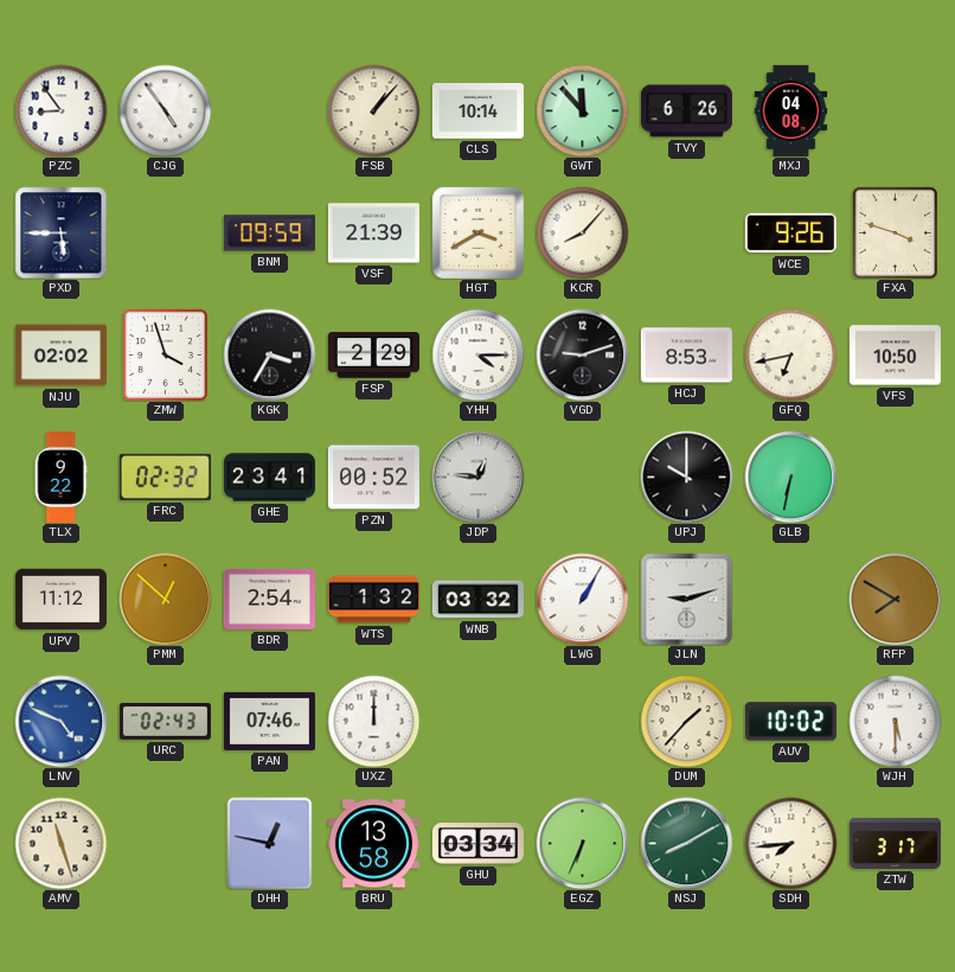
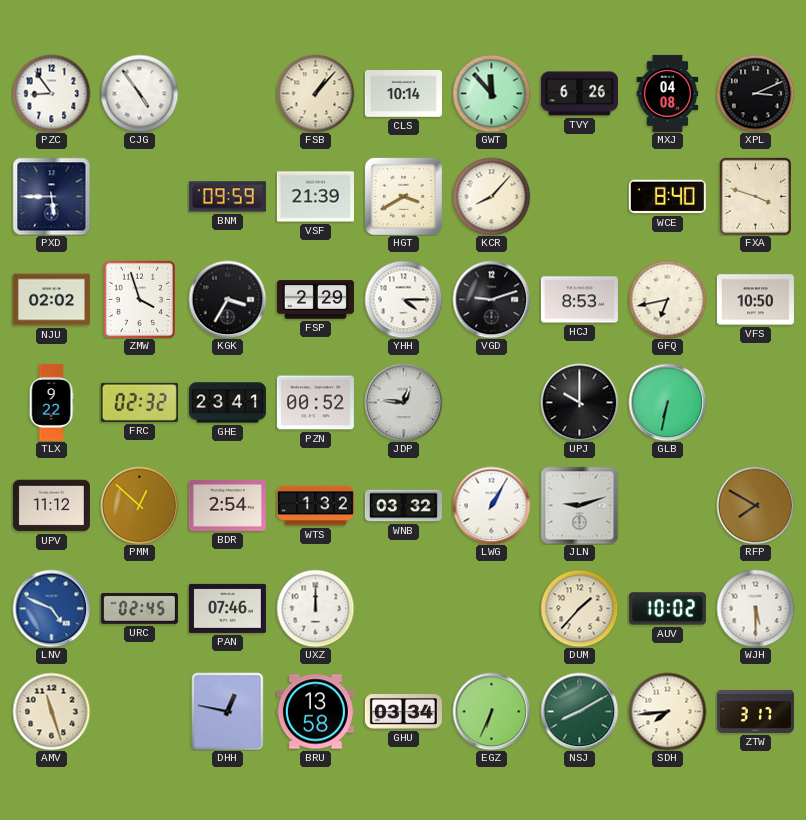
XPL: none -> 3:11 (755, 93)
WCE: 9:26 -> 8:40 (667, 197)
URC: 02:43 -> 02:45 (139, 608)
